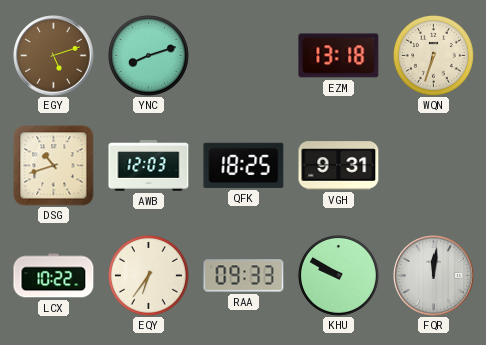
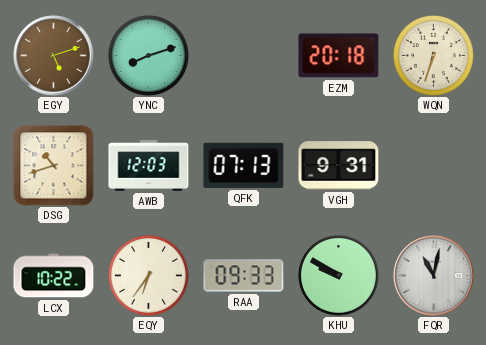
EZM: 13:18 -> 20:18 (339, 56)
QFK: 18:25 -> 07:13 (244, 165)
FQR: 12:01 -> 11:02 (434, 276)
